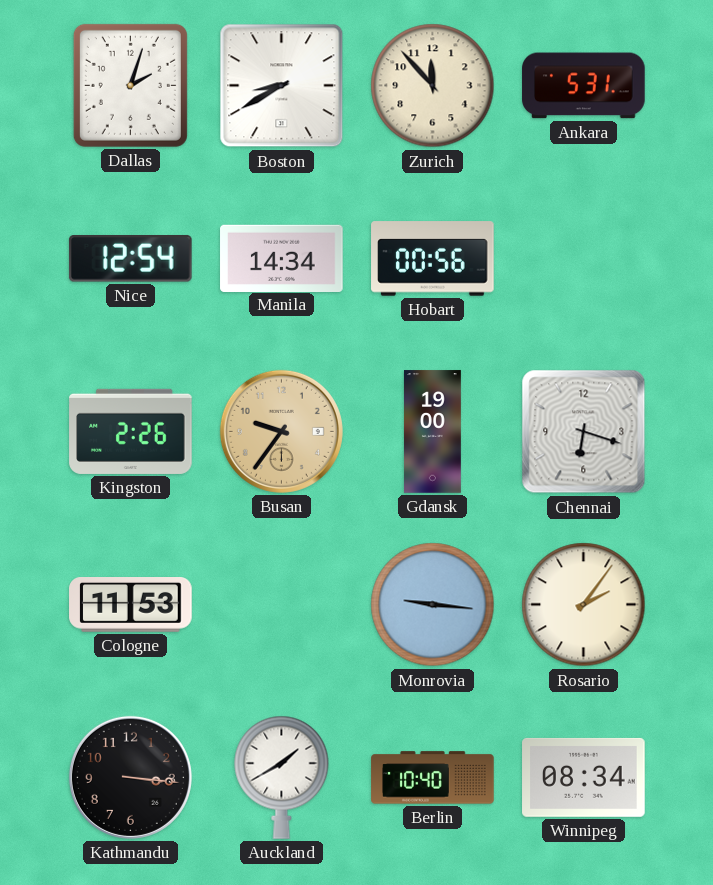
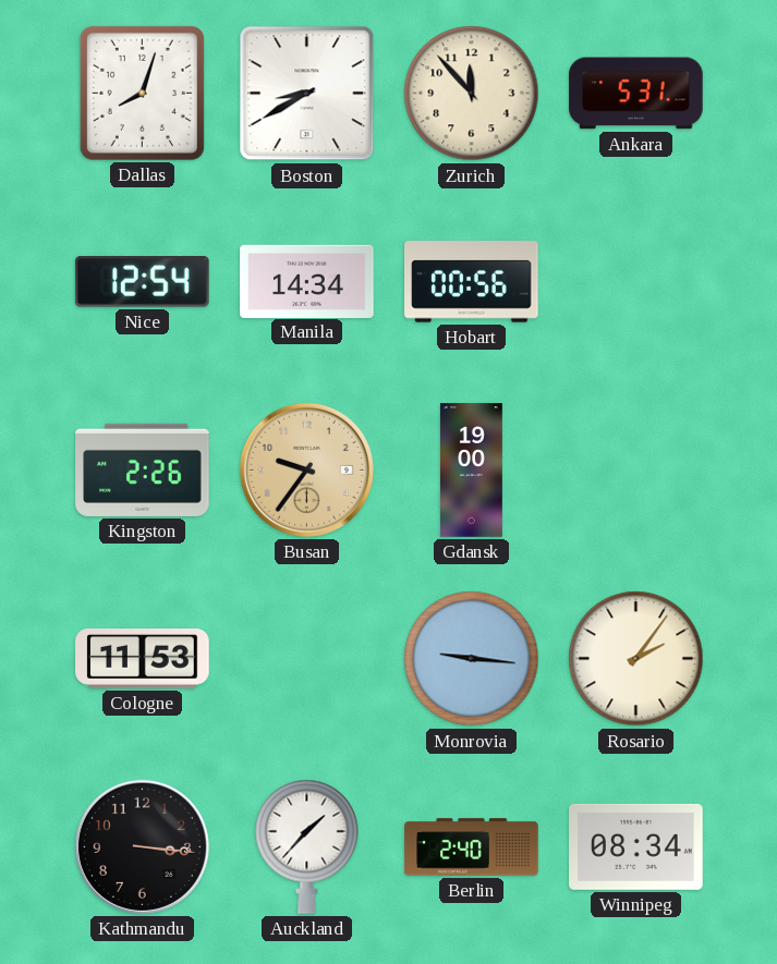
Dallas: 2:03 -> 8:03 (142, 93)
Chennai: 6:18 -> none (584, 432)
Auckland: 1:40 -> 1:37 (307, 846)
Berlin: 10:40 -> 2:40 (472, 847)
